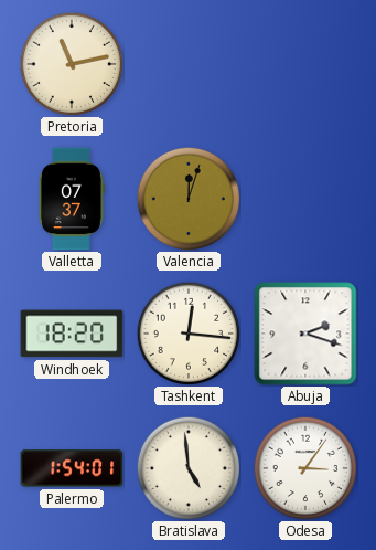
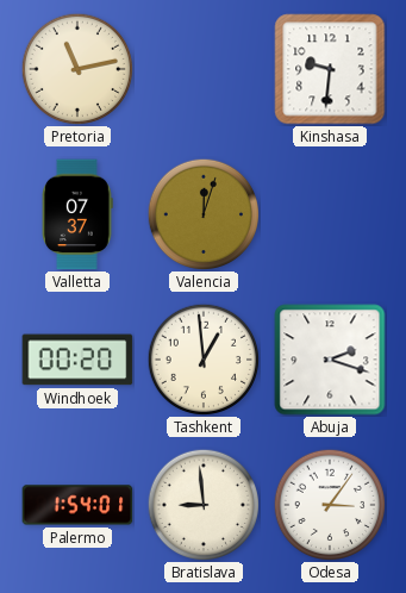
Kinshasa: none -> 9:31 (330, 69)
Windhoek: 18:20 -> 00:20 (77, 360)
Tashkent: 12:16 -> 12:59 (202, 360)
Bratislava: 4:59 -> 8:59 (202, 505)
